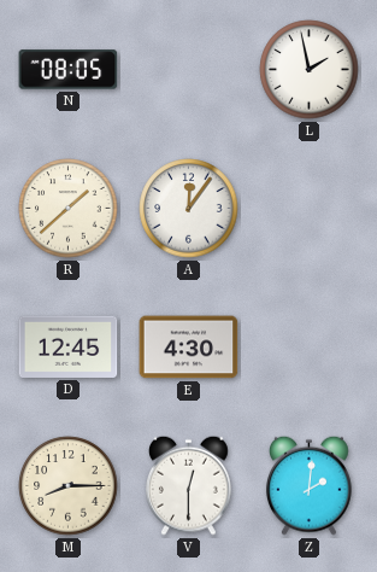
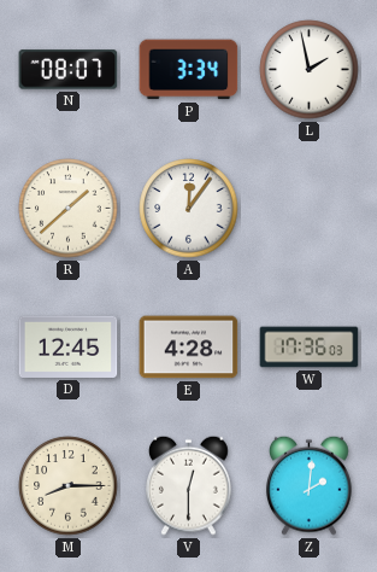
N: 08:05 -> 08:07 (69, 70)
P: none -> 3:34 (189, 70)
E: 4:30 -> 4:28 (189, 348)
W: none -> 17:36 (310, 348)
